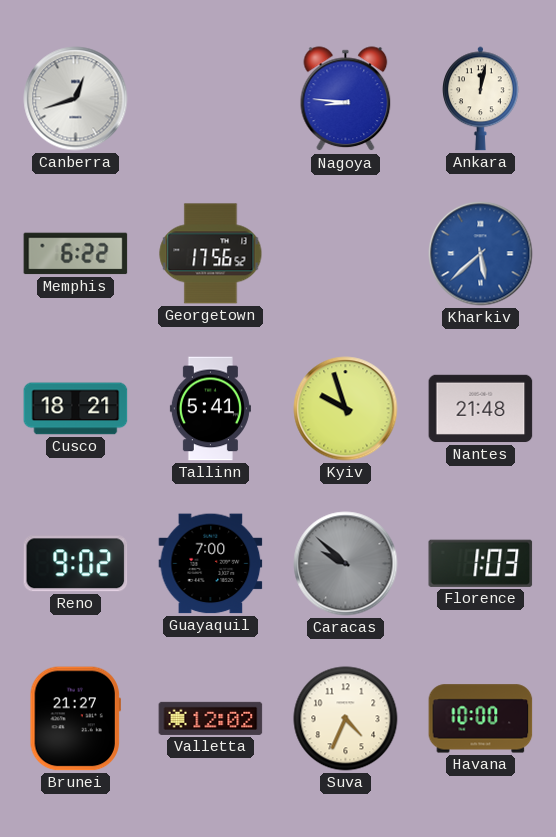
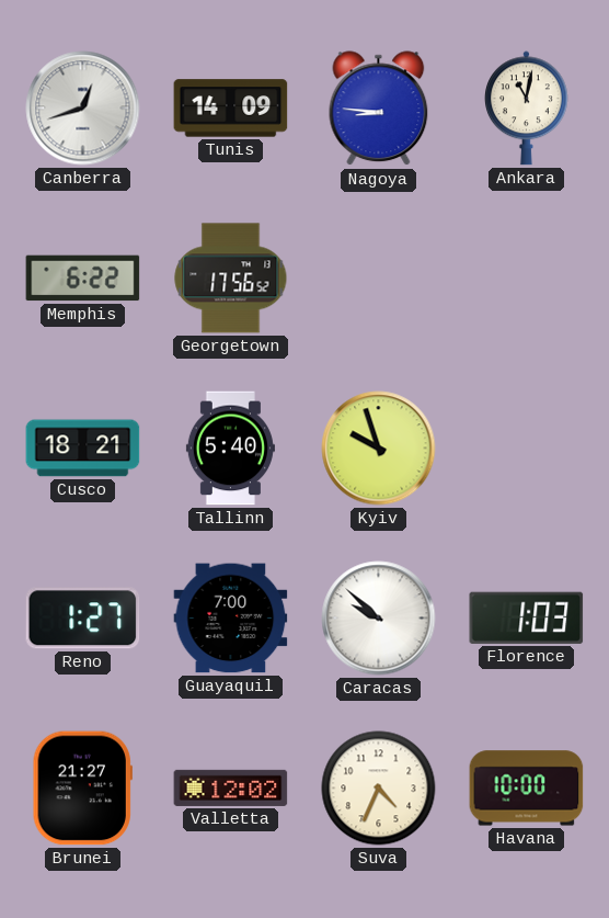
Tunis: none -> 14:09 (231, 109)
Ankara: 12:02 -> 11:02 (527, 109)
Kharkiv: 5:38 -> none (481, 254)
Tallinn: 5:41 -> 5:40 (230, 449)
Nantes: 21:48 -> none (481, 409)
Reno: 9:02 -> 1:27 (83, 619)
Caracas dial: grey -> white (379, 619)
